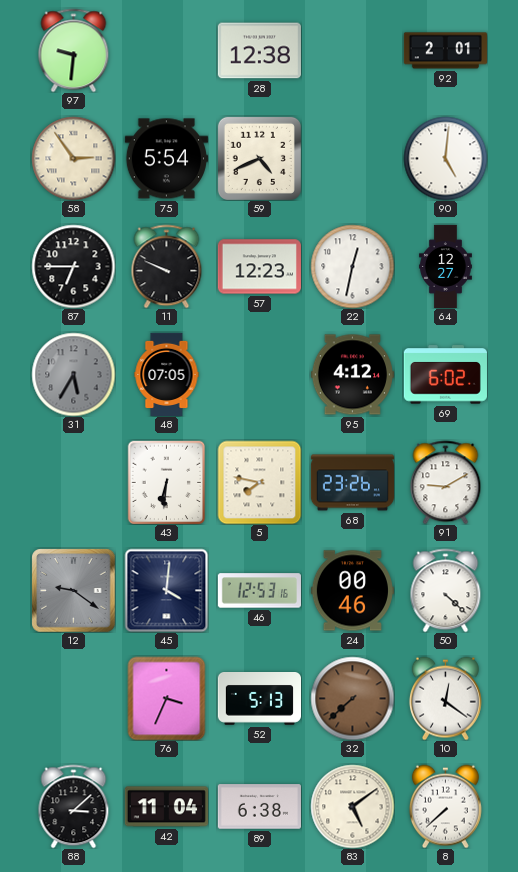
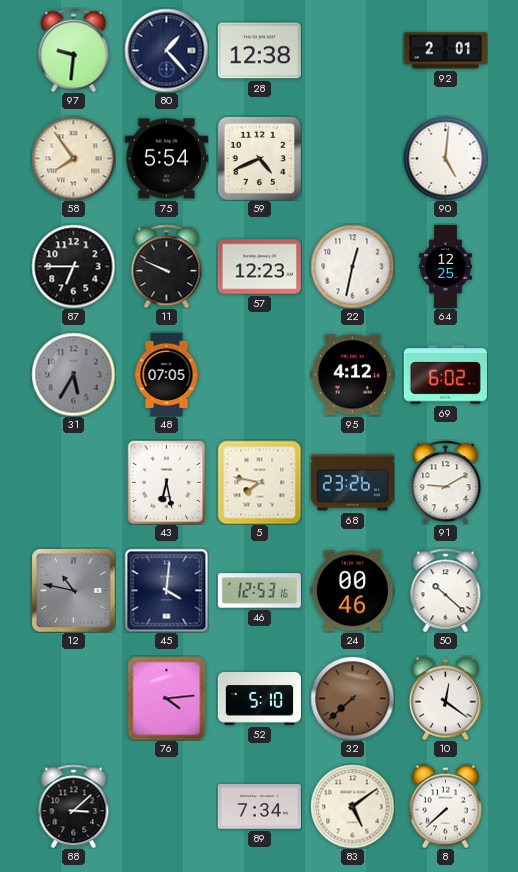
80: none -> 1:23 (166, 50)
58: 2:54 -> 7:54 (73, 158)
64: 12:27 -> 12:25 (445, 266)
43: 6:31 -> 6:28 (167, 482)
12: 9:21 -> 10:47 (73, 590)
50: 4:22 -> 10:22 (446, 590)
76: 3:34 -> 4:14 (167, 698)
52: 5:13 -> 5:10 (259, 699)
42: 11:04 -> none (166, 807)
89: 6:38 -> 7:34 (259, 807)
